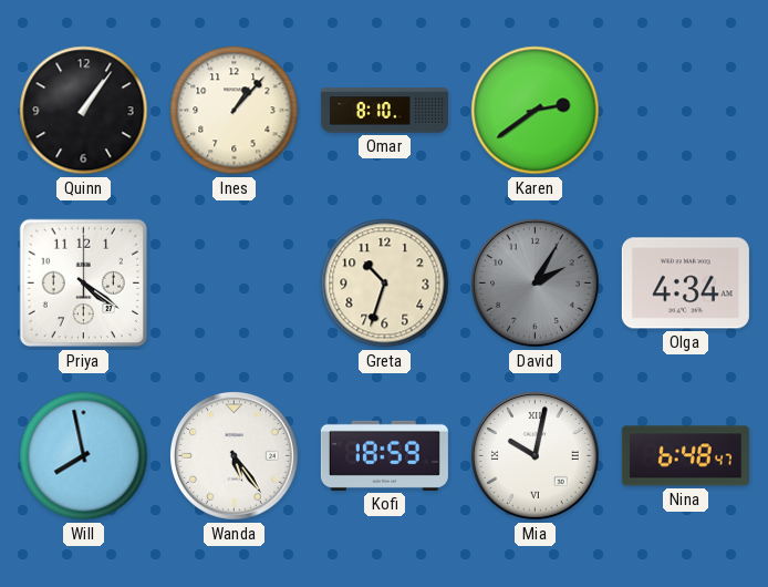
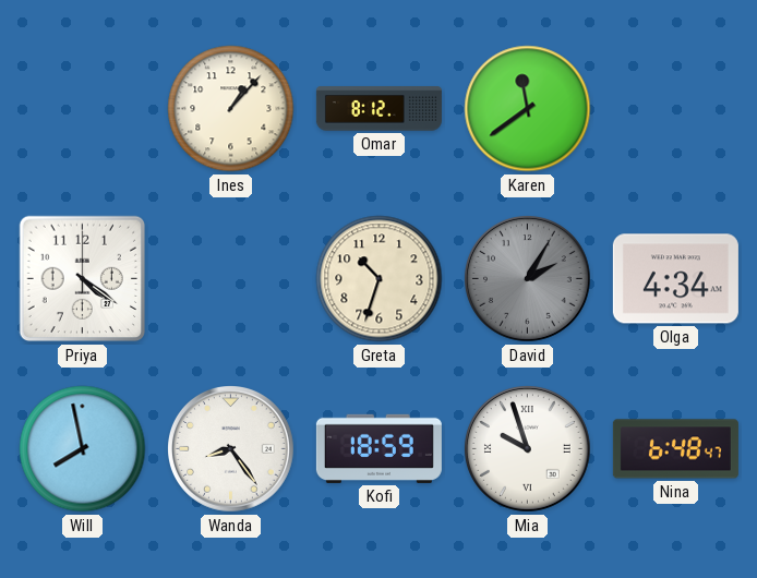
Quinn: 1:06 -> none (84, 111)
Omar: 8:10 -> 8:12 (378, 109)
Karen: 2:39 -> 11:39 (528, 109)
Wanda: 5:24 -> 8:24 (231, 449)
Mia: 10:02 -> 9:57 (528, 449)
